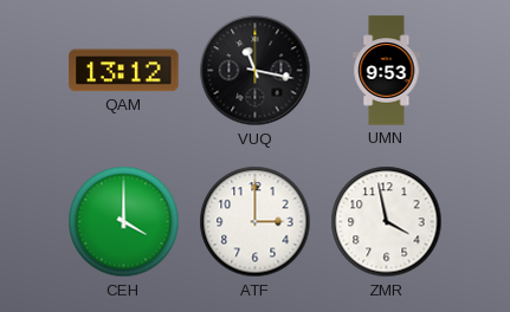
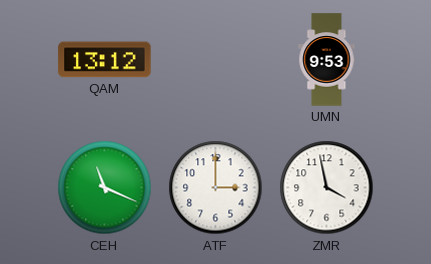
VUQ: 11:17 -> none (256, 71)
CEH: 4:00 -> 11:19 (105, 188)
